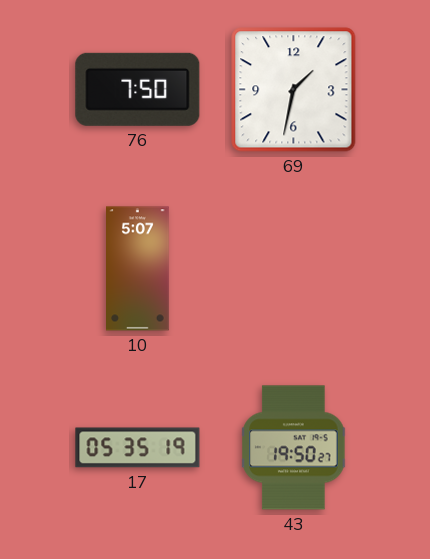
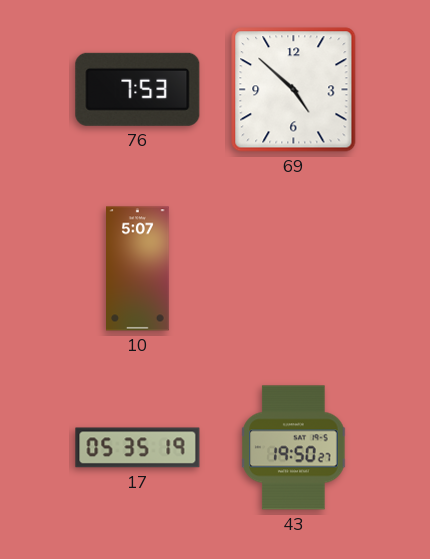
76: 7:50 -> 7:53 (138, 89)
69: 1:32 -> 4:52 (294, 90)
